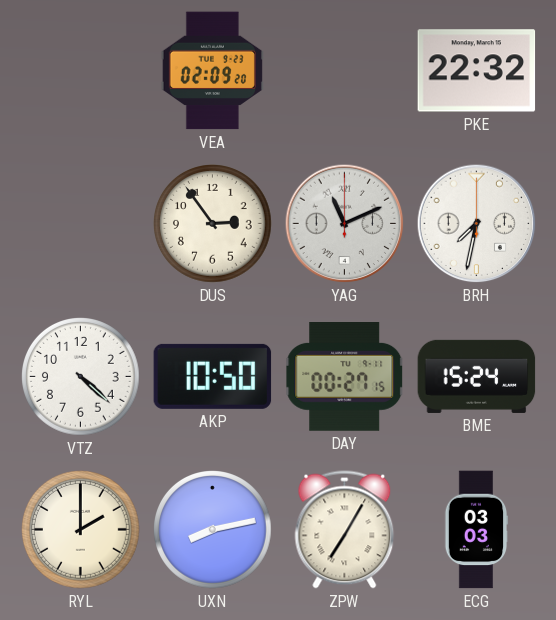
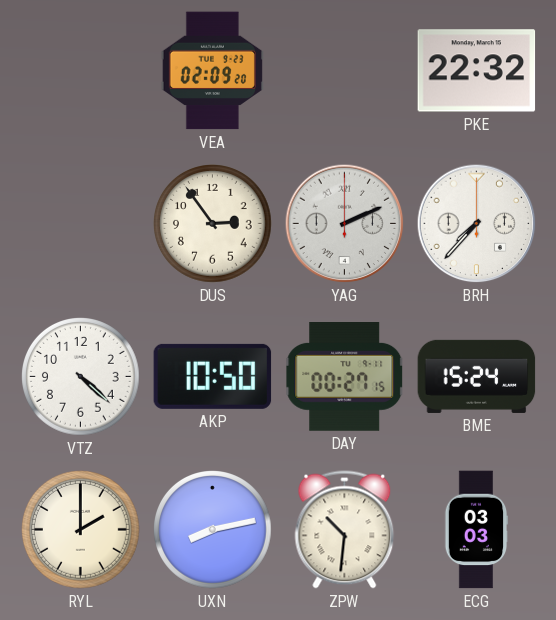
YAG: 11:11 -> 2:11 (345, 224)
BRH: 7:32 -> 7:37 (477, 224)
ZPW: 7:05 -> 10:31 (345, 530)
